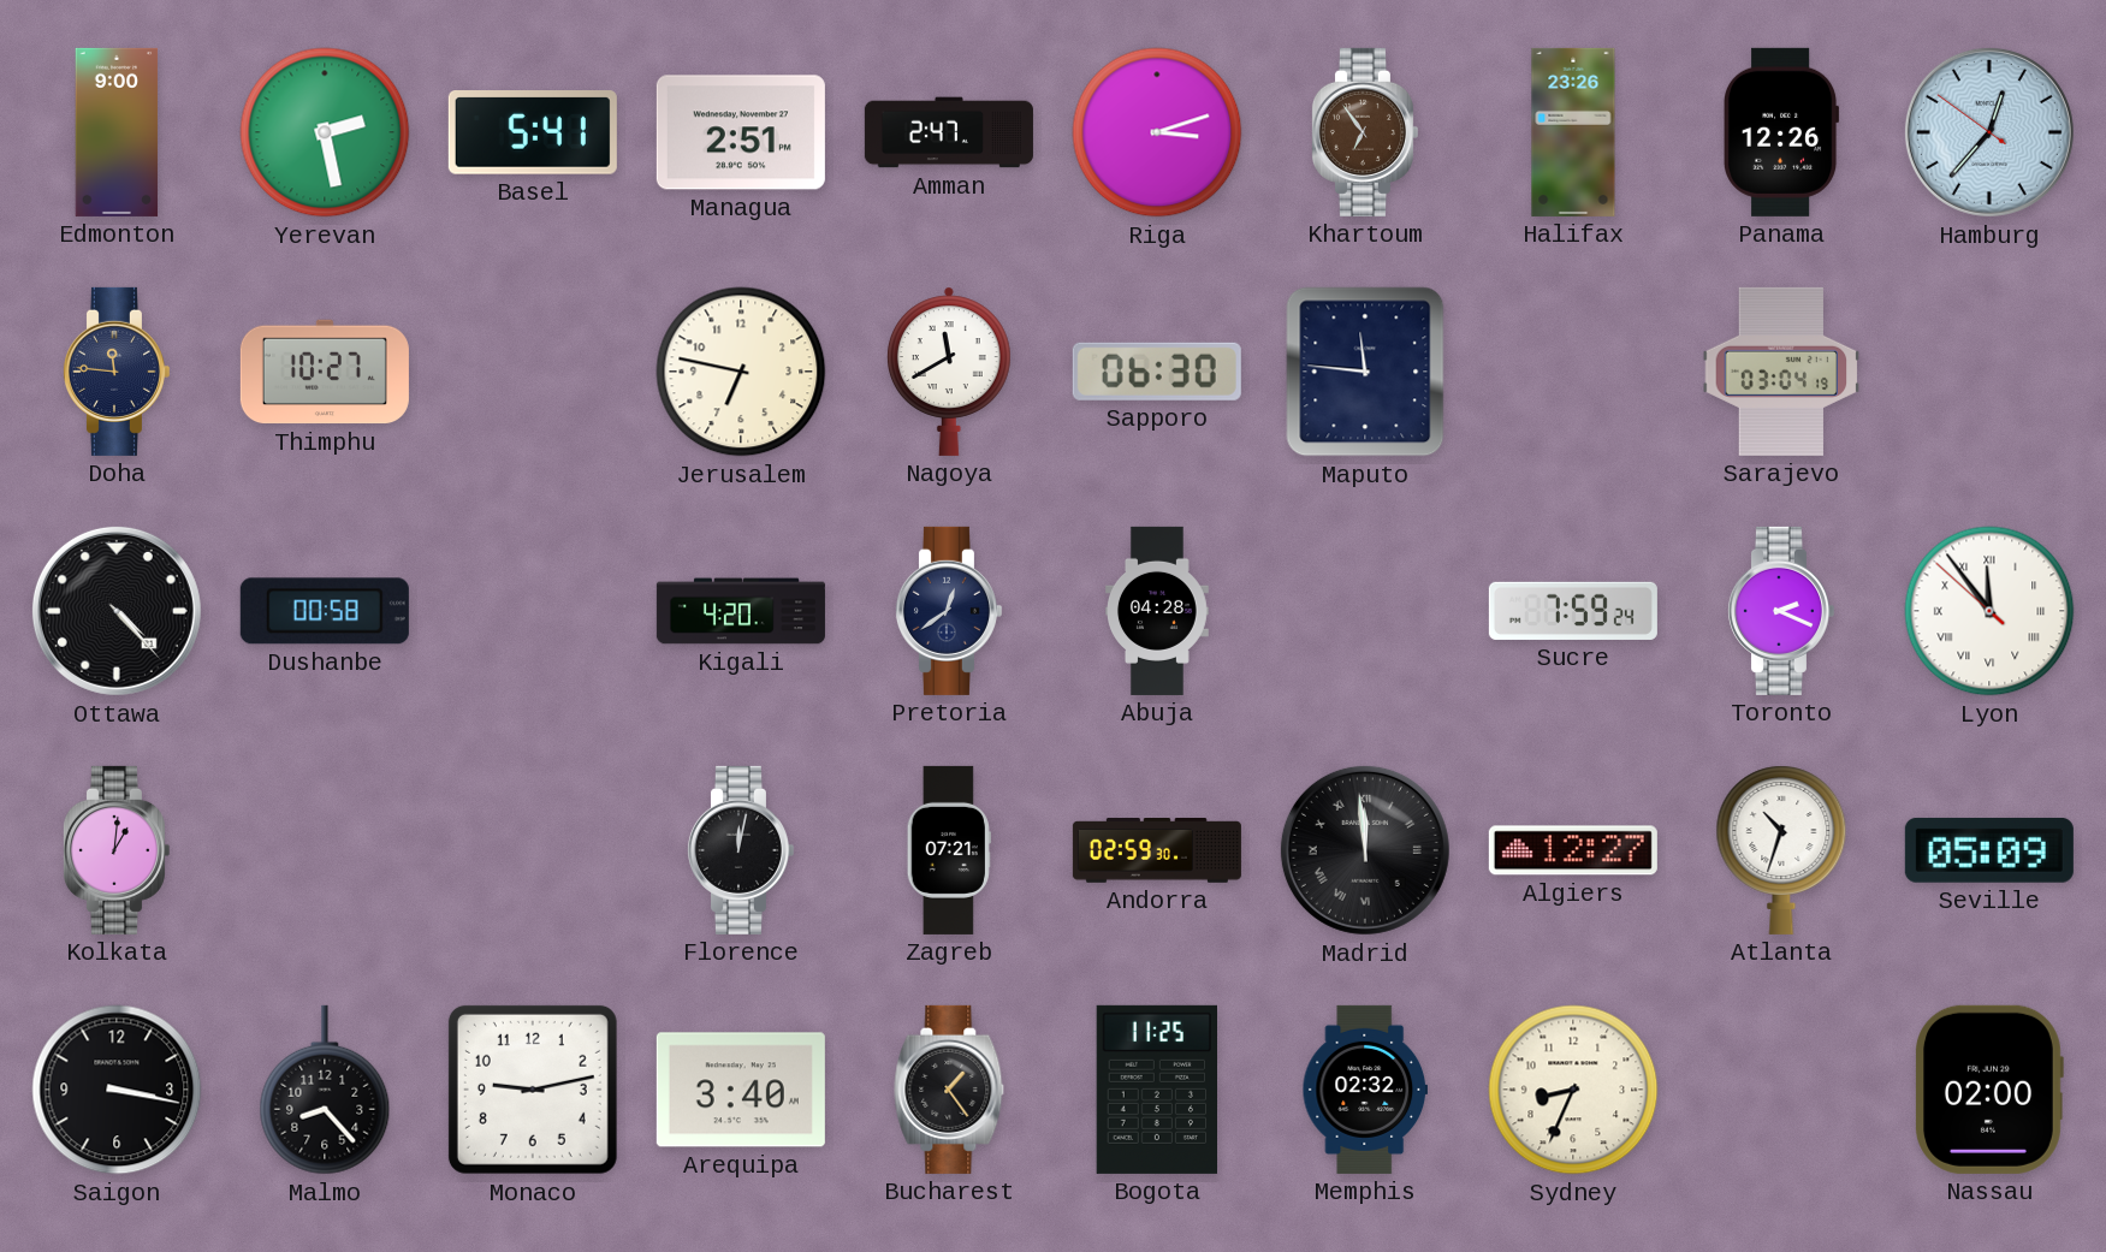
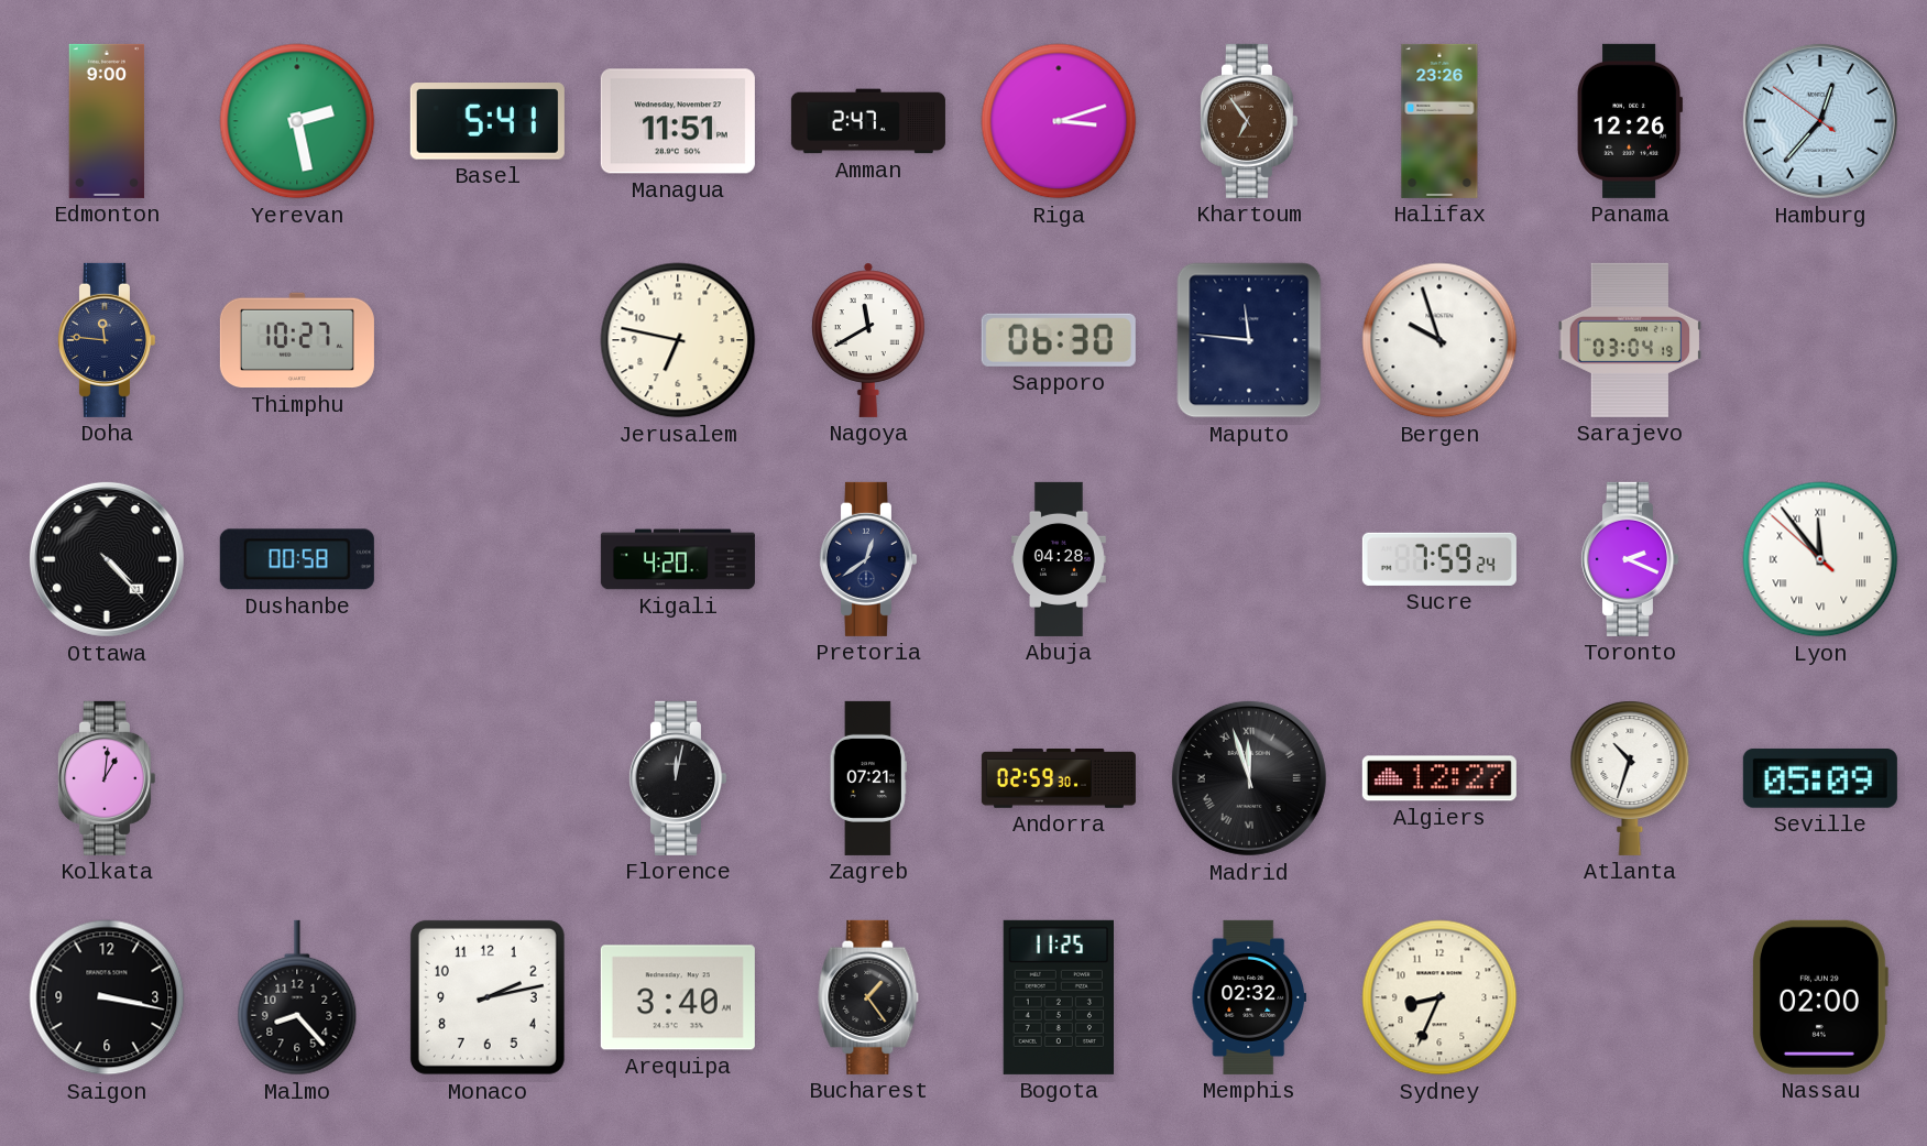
Managua: 2:51 -> 11:51 (678, 121)
Bergen: none -> 9:57 (1439, 340)
Madrid: 11:59 -> 11:57 (1249, 778)
Monaco: 9:13 -> 2:13 (488, 997)
